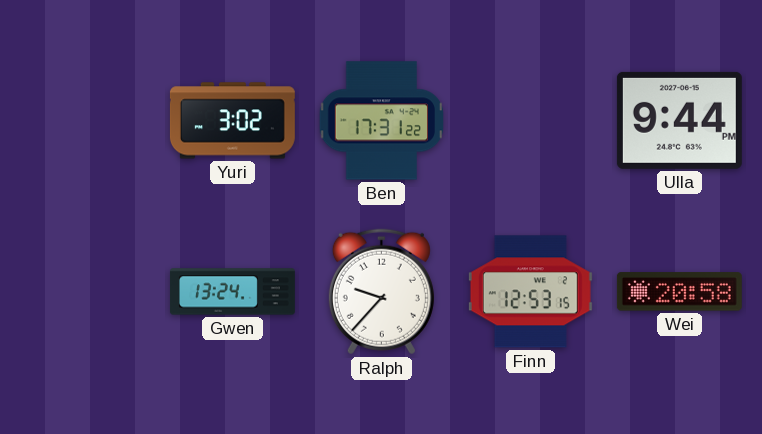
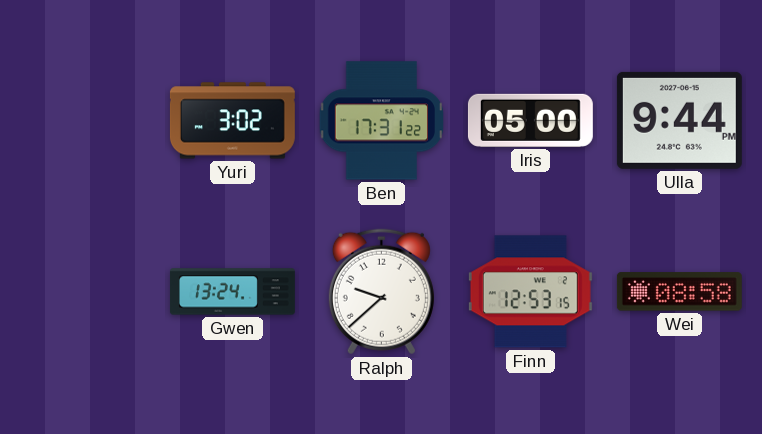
Iris: none -> 05:00 (530, 120)
Ralph: 9:37 -> 9:38 (381, 292)
Wei: 20:58 -> 08:58 (679, 292)
